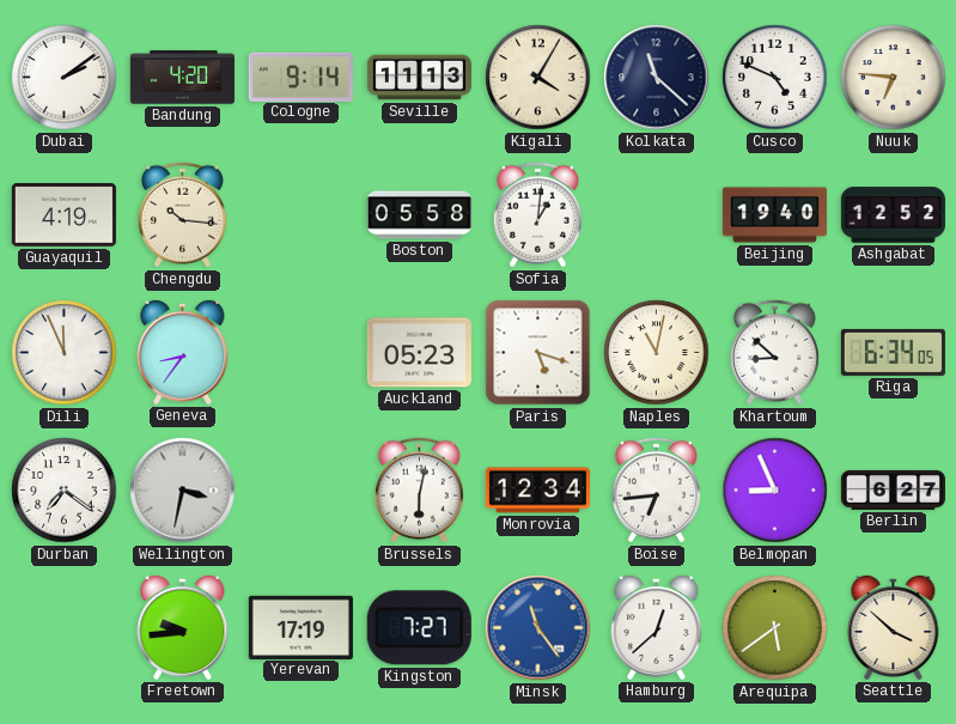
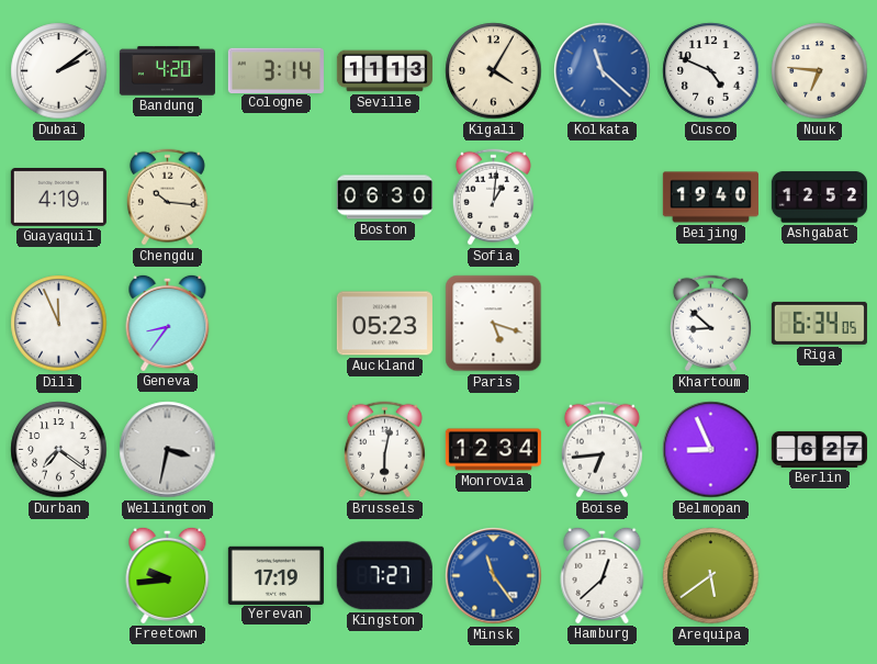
Cologne: 9:14 -> 3:14 (276, 70)
Kolkata dial: navy -> blue (603, 71)
Boston: 05:58 -> 06:30 (384, 198)
Naples: 11:02 -> none (657, 353)
Seattle: 3:52 -> none (894, 627)
